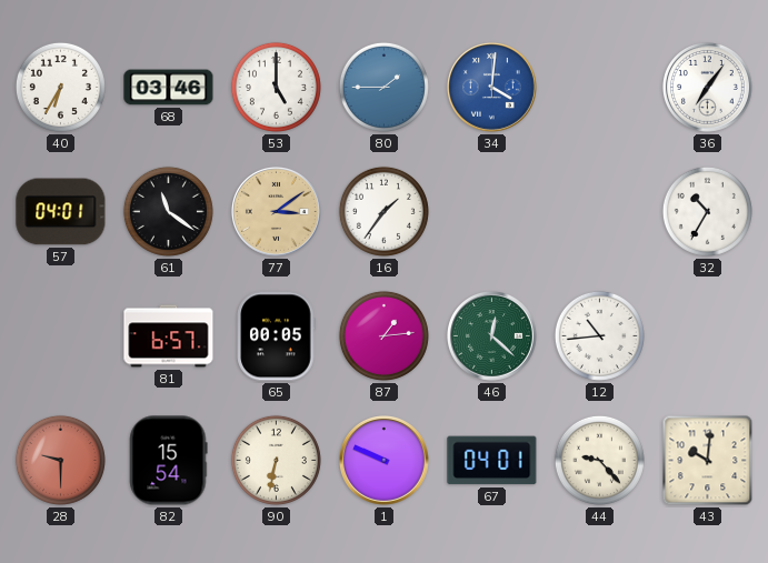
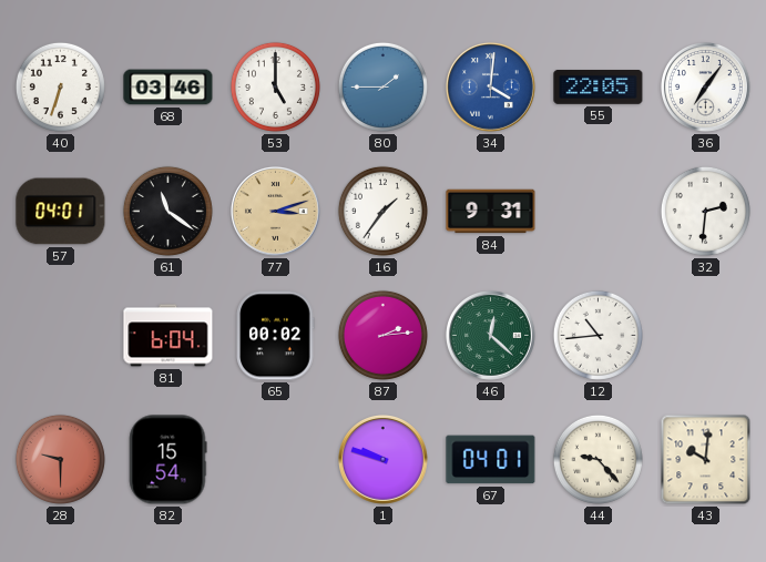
40: 6:35 -> 6:33 (60, 86)
55: none -> 22:05 (599, 86)
77: 3:09 -> 3:12 (276, 212)
84: none -> 9:31 (491, 212)
32: 10:35 -> 2:31 (705, 211)
81: 6:57 -> 6:04 (168, 336)
65: 00:05 -> 00:02 (276, 336)
87: 1:14 -> 2:14 (382, 335)
90: 6:32 -> none (276, 460)
1: 9:49 -> 9:48 (384, 460)
